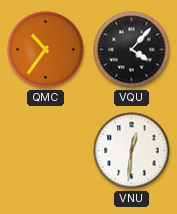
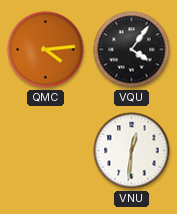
QMC: 10:36 -> 4:14 (46, 50)
VQU: 4:07 -> 4:06 (132, 50)
